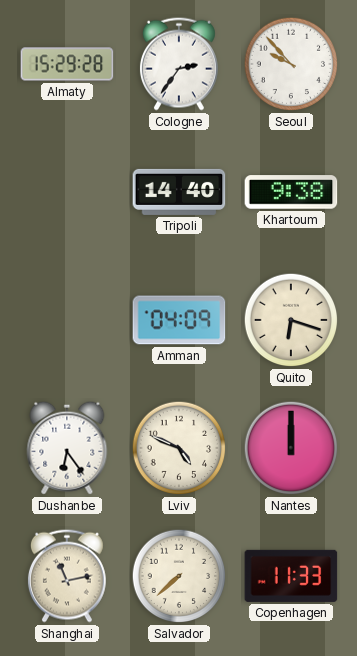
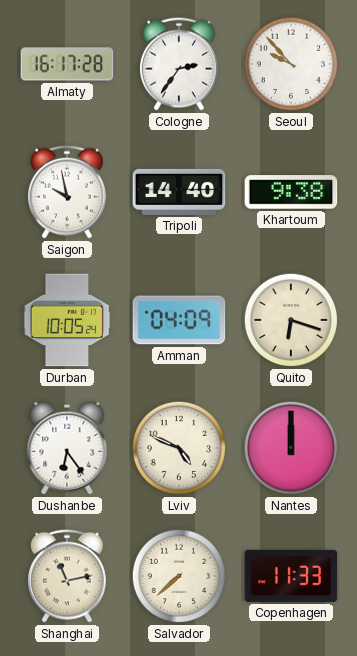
Almaty: 15:29 -> 16:17 (67, 64)
Saigon: none -> 9:58 (67, 192)
Durban: none -> 10:05 (67, 320)
